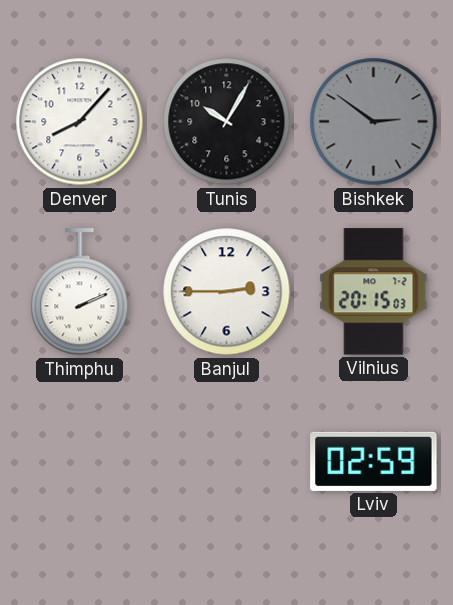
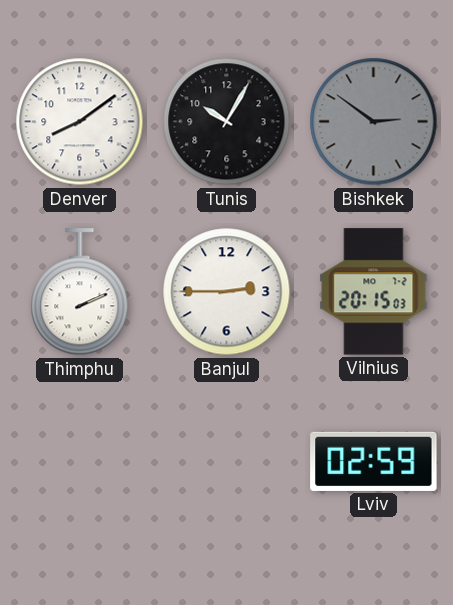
Denver: 8:07 -> 8:09 (80, 122)
